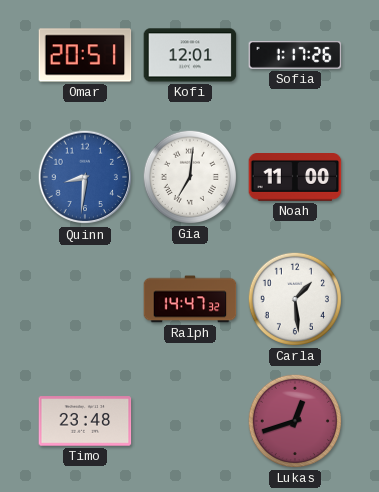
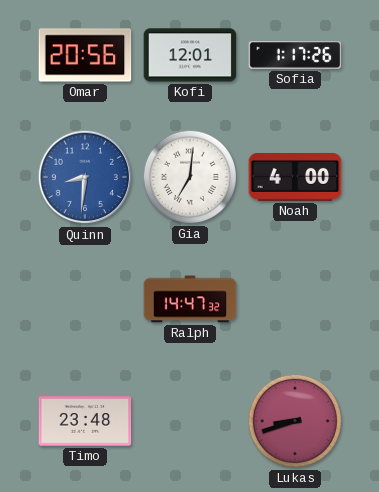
Omar: 20:51 -> 20:56 (85, 55)
Noah: 11:00 -> 4:00 (295, 178)
Carla: 1:29 -> none (295, 299)
Lukas: 12:42 -> 8:42 (295, 421)
